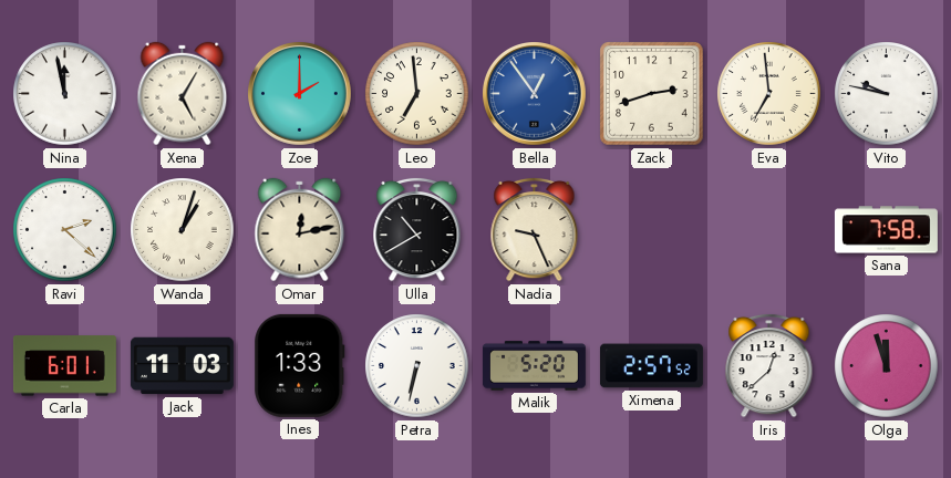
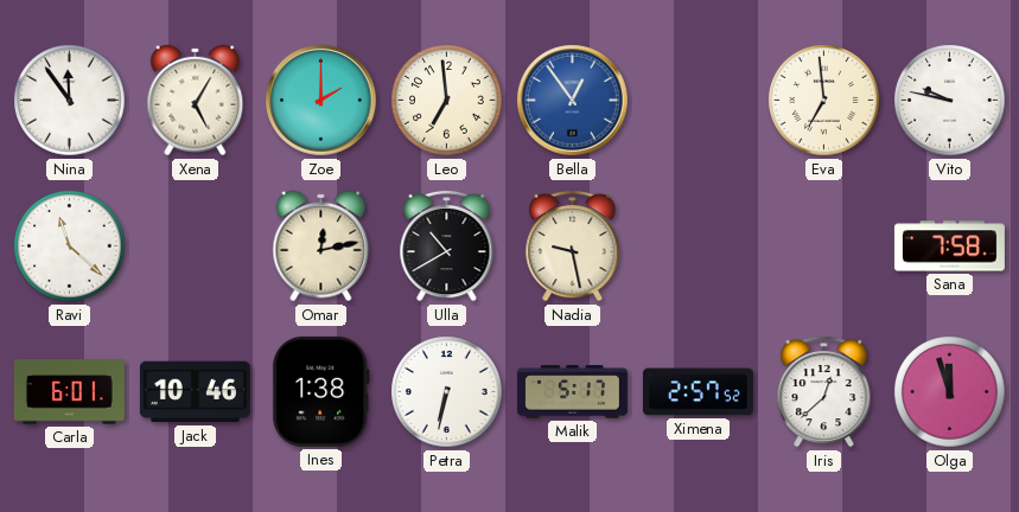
Nina: 11:58 -> 11:54 (70, 101)
Zack: 2:42 -> none (652, 94)
Ravi: 2:22 -> 11:22 (70, 247)
Wanda: 1:03 -> none (183, 230)
Nadia: 9:26 -> 9:28 (573, 245)
Jack: 11:03 -> 10:46 (195, 392)
Ines: 1:33 -> 1:38 (321, 391)
Malik: 5:20 -> 5:17 (572, 392)
